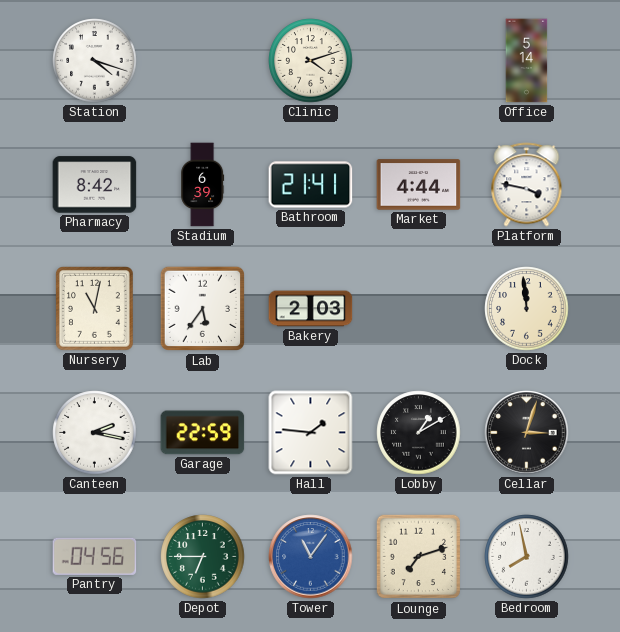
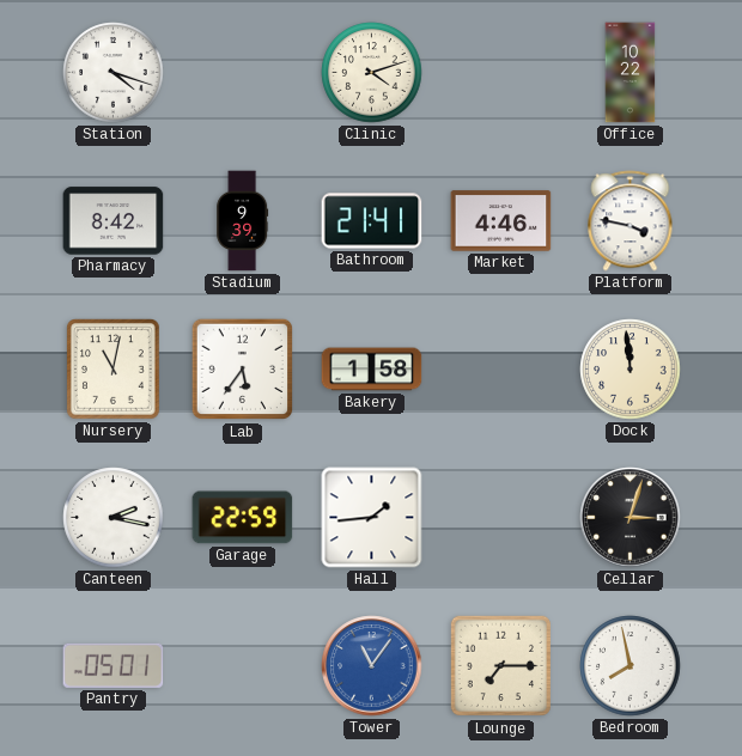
Office: 5:14 -> 10:22 (631, 73)
Stadium: 6:39 -> 9:39 (243, 221)
Market: 4:44 -> 4:46 (501, 221)
Bakery: 2:03 -> 1:58 (372, 370)
Hall: 1:46 -> 1:44 (372, 518)
Lobby: 1:10 -> none (419, 433)
Pantry: 04:56 -> 05:01 (114, 665)
Depot: 6:45 -> none (203, 557)
Lounge: 7:12 -> 7:15 (501, 666)
